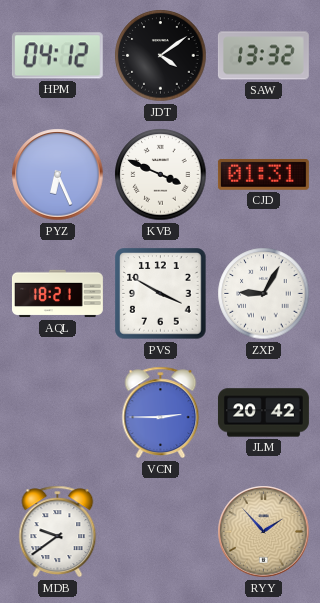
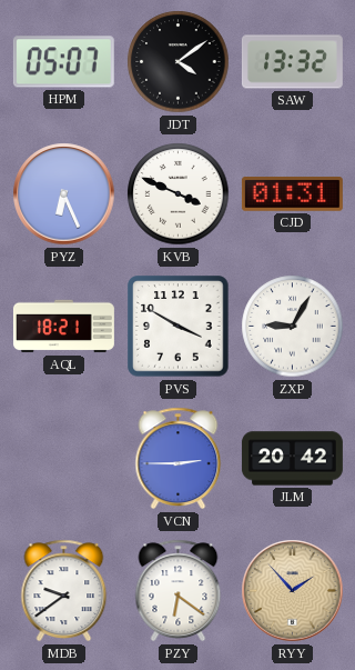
HPM: 04:12 -> 05:07 (63, 62)
PZY: none -> 6:21 (179, 591)
